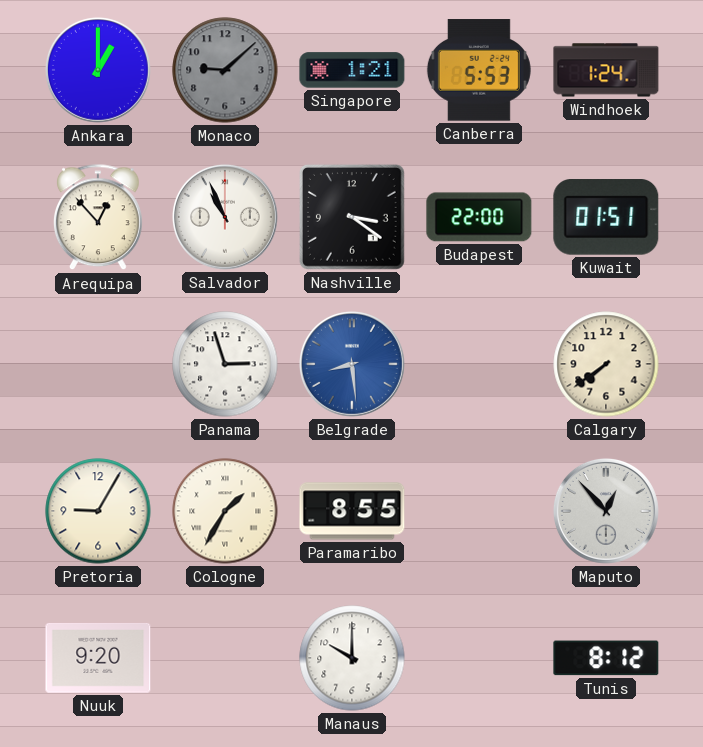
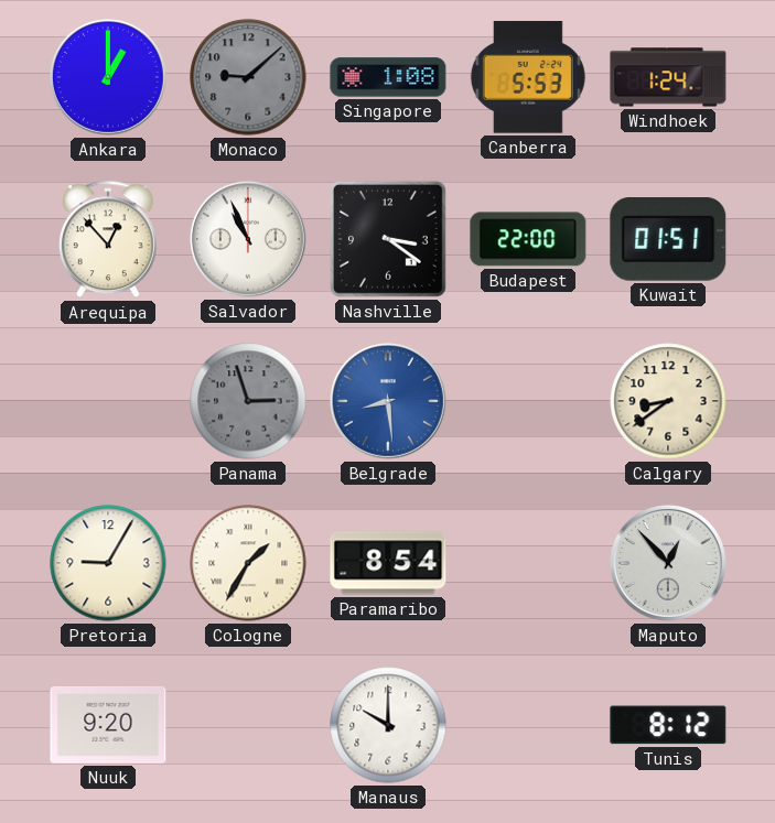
Singapore: 1:21 -> 1:08 (388, 77)
Panama dial: white -> grey (248, 401)
Calgary: 7:39 -> 8:39 (668, 401)
Paramaribo: 8:55 -> 8:54 (388, 563)
